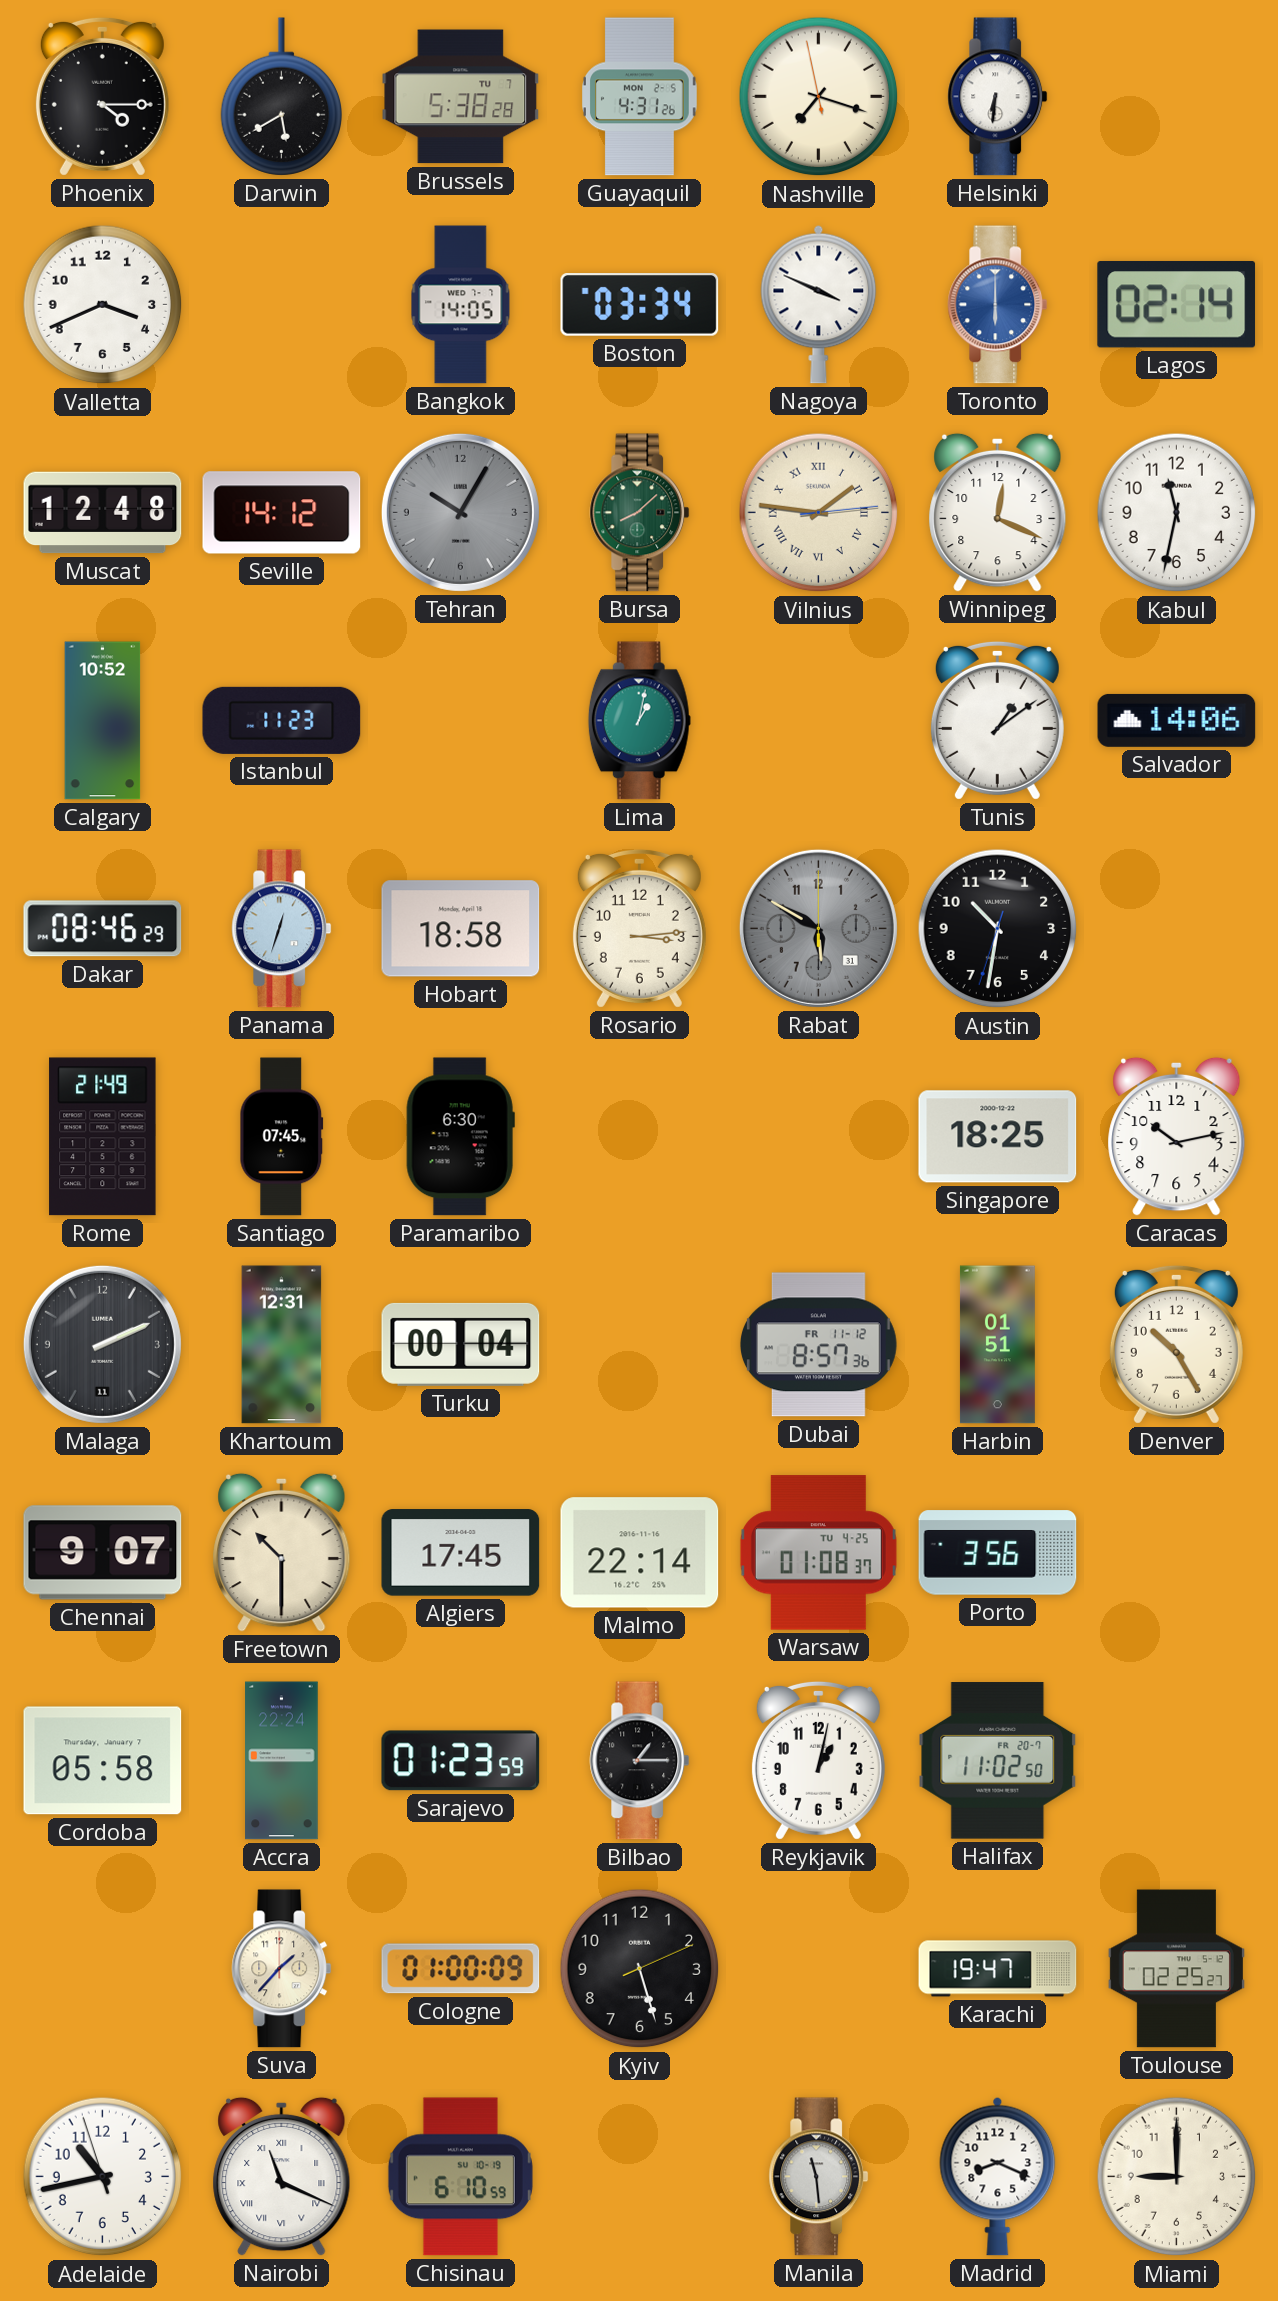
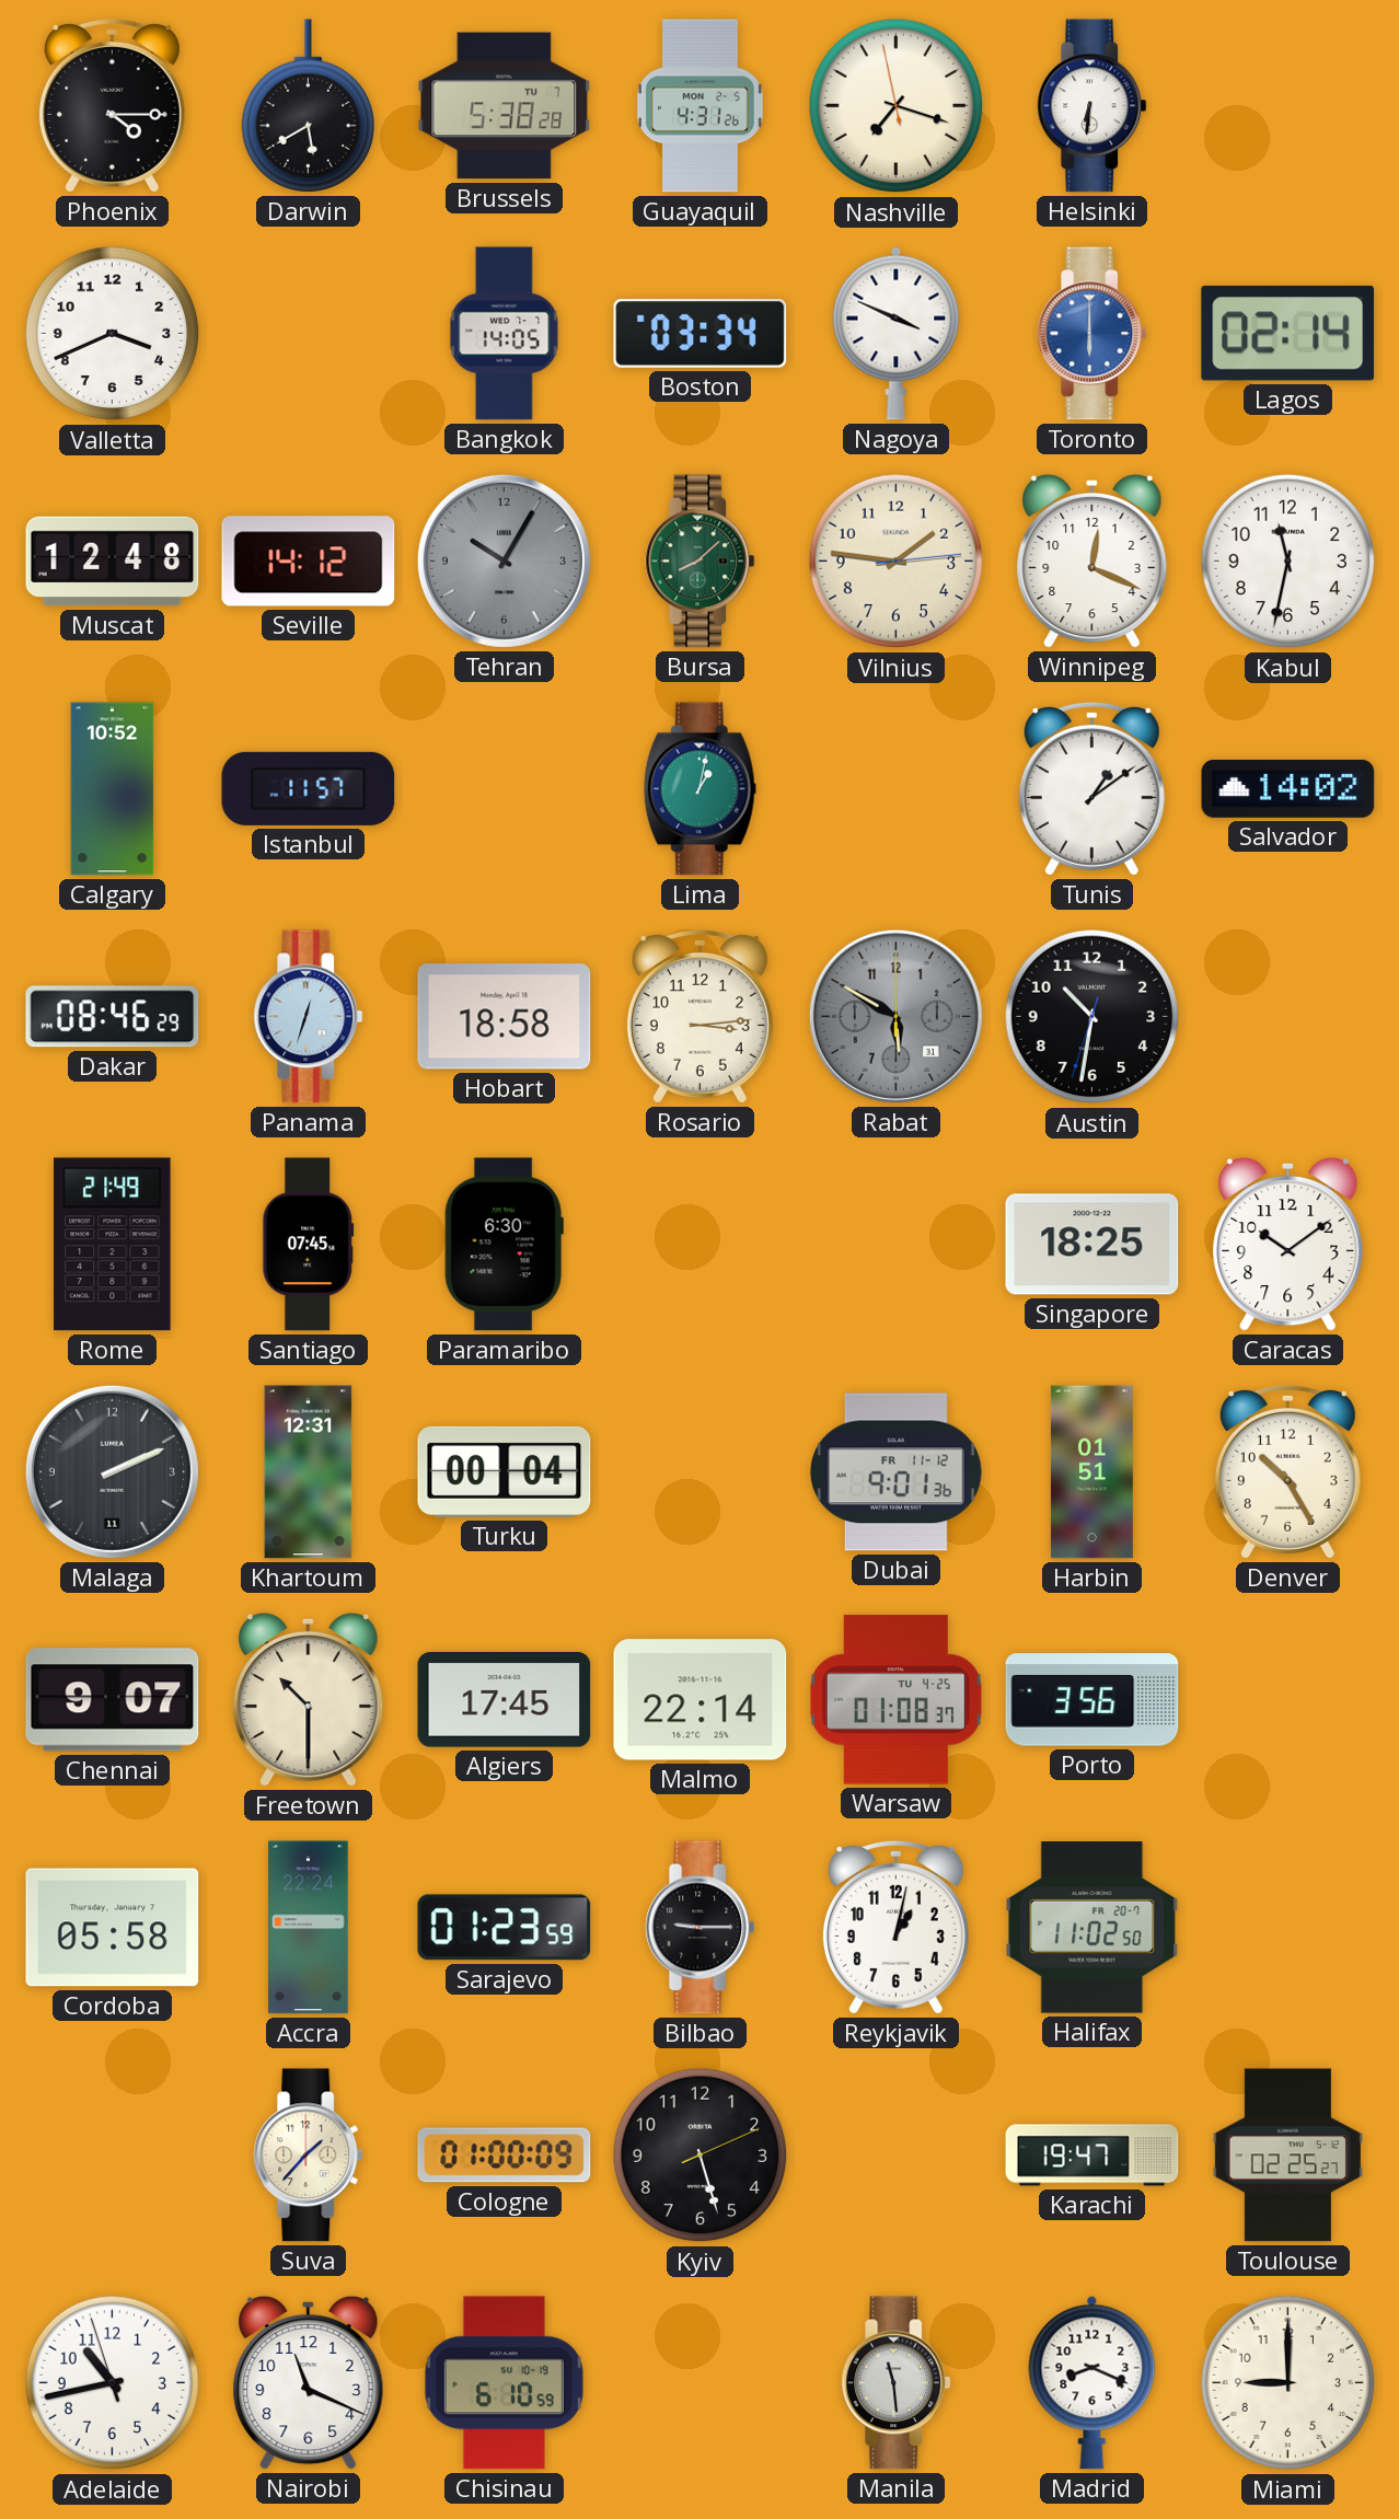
Vilnius numerals: Roman -> Arabic (897, 562)
Istanbul: 11:23 -> 11:57 (309, 788)
Salvador: 14:06 -> 14:02 (1288, 788)
Caracas: 10:13 -> 10:09 (1288, 1244)
Dubai: 8:57 -> 9:01 (895, 1472)
Bilbao: 1:15 -> 9:15 (701, 1928)
Nairobi numerals: Roman -> Arabic (309, 2382)
